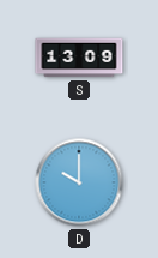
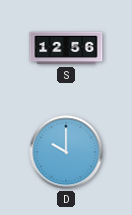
S: 13:09 -> 12:56 (66, 48)
